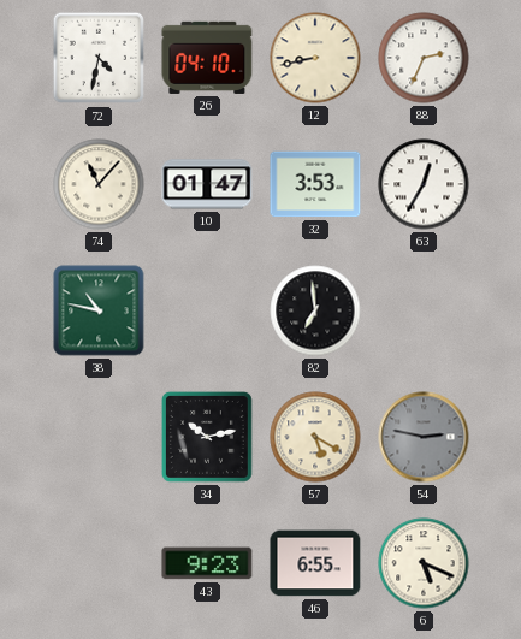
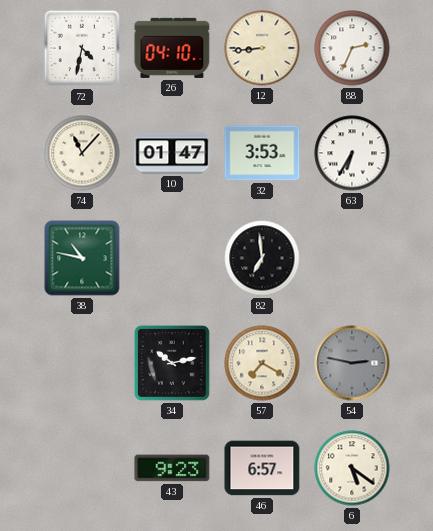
12: 8:43 -> 8:44 (262, 48)
63: 12:35 -> 6:35 (352, 153)
57: 5:20 -> 7:20 (262, 363)
46: 6:55 -> 6:57 (262, 468)
6: 5:19 -> 5:21 (352, 468)
